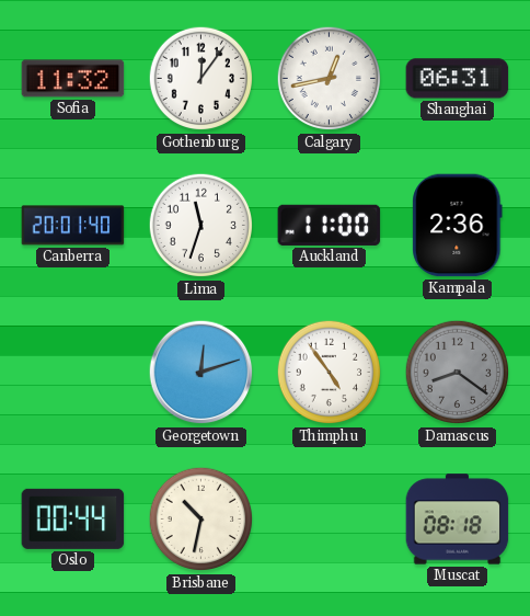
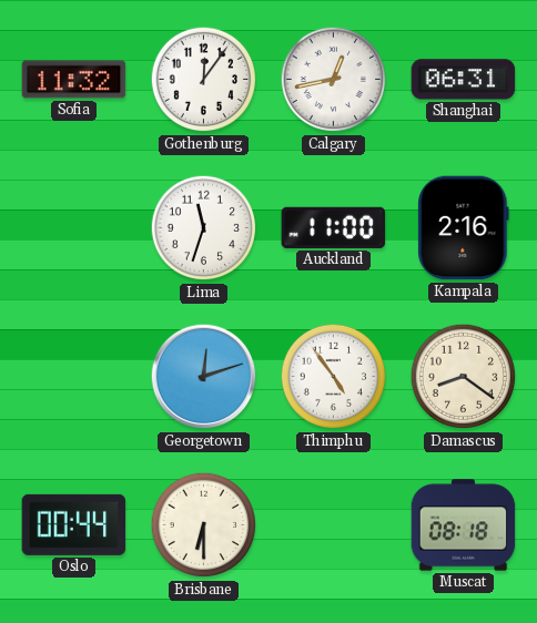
Canberra: 20:01 -> none (73, 226)
Kampala: 2:36 -> 2:16 (464, 228)
Damascus dial: grey -> cream (464, 377)
Brisbane: 10:32 -> 6:30 (204, 525)
